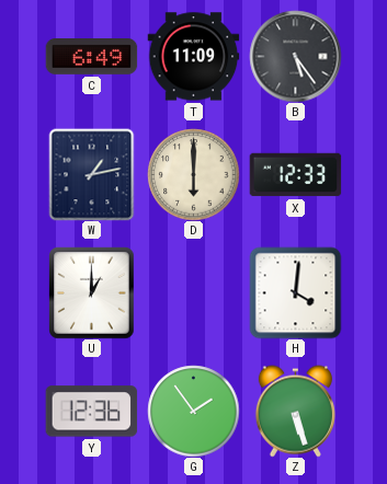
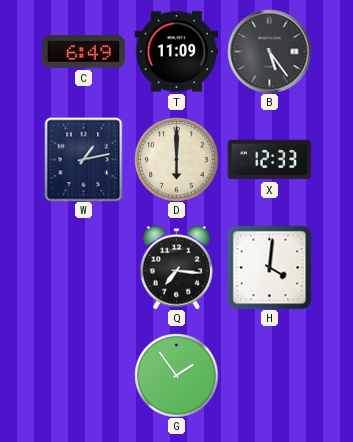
U: 1:00 -> none (92, 292)
Q: none -> 7:16 (176, 267)
Y: 12:36 -> none (91, 412)
Z: 5:27 -> none (295, 411)
